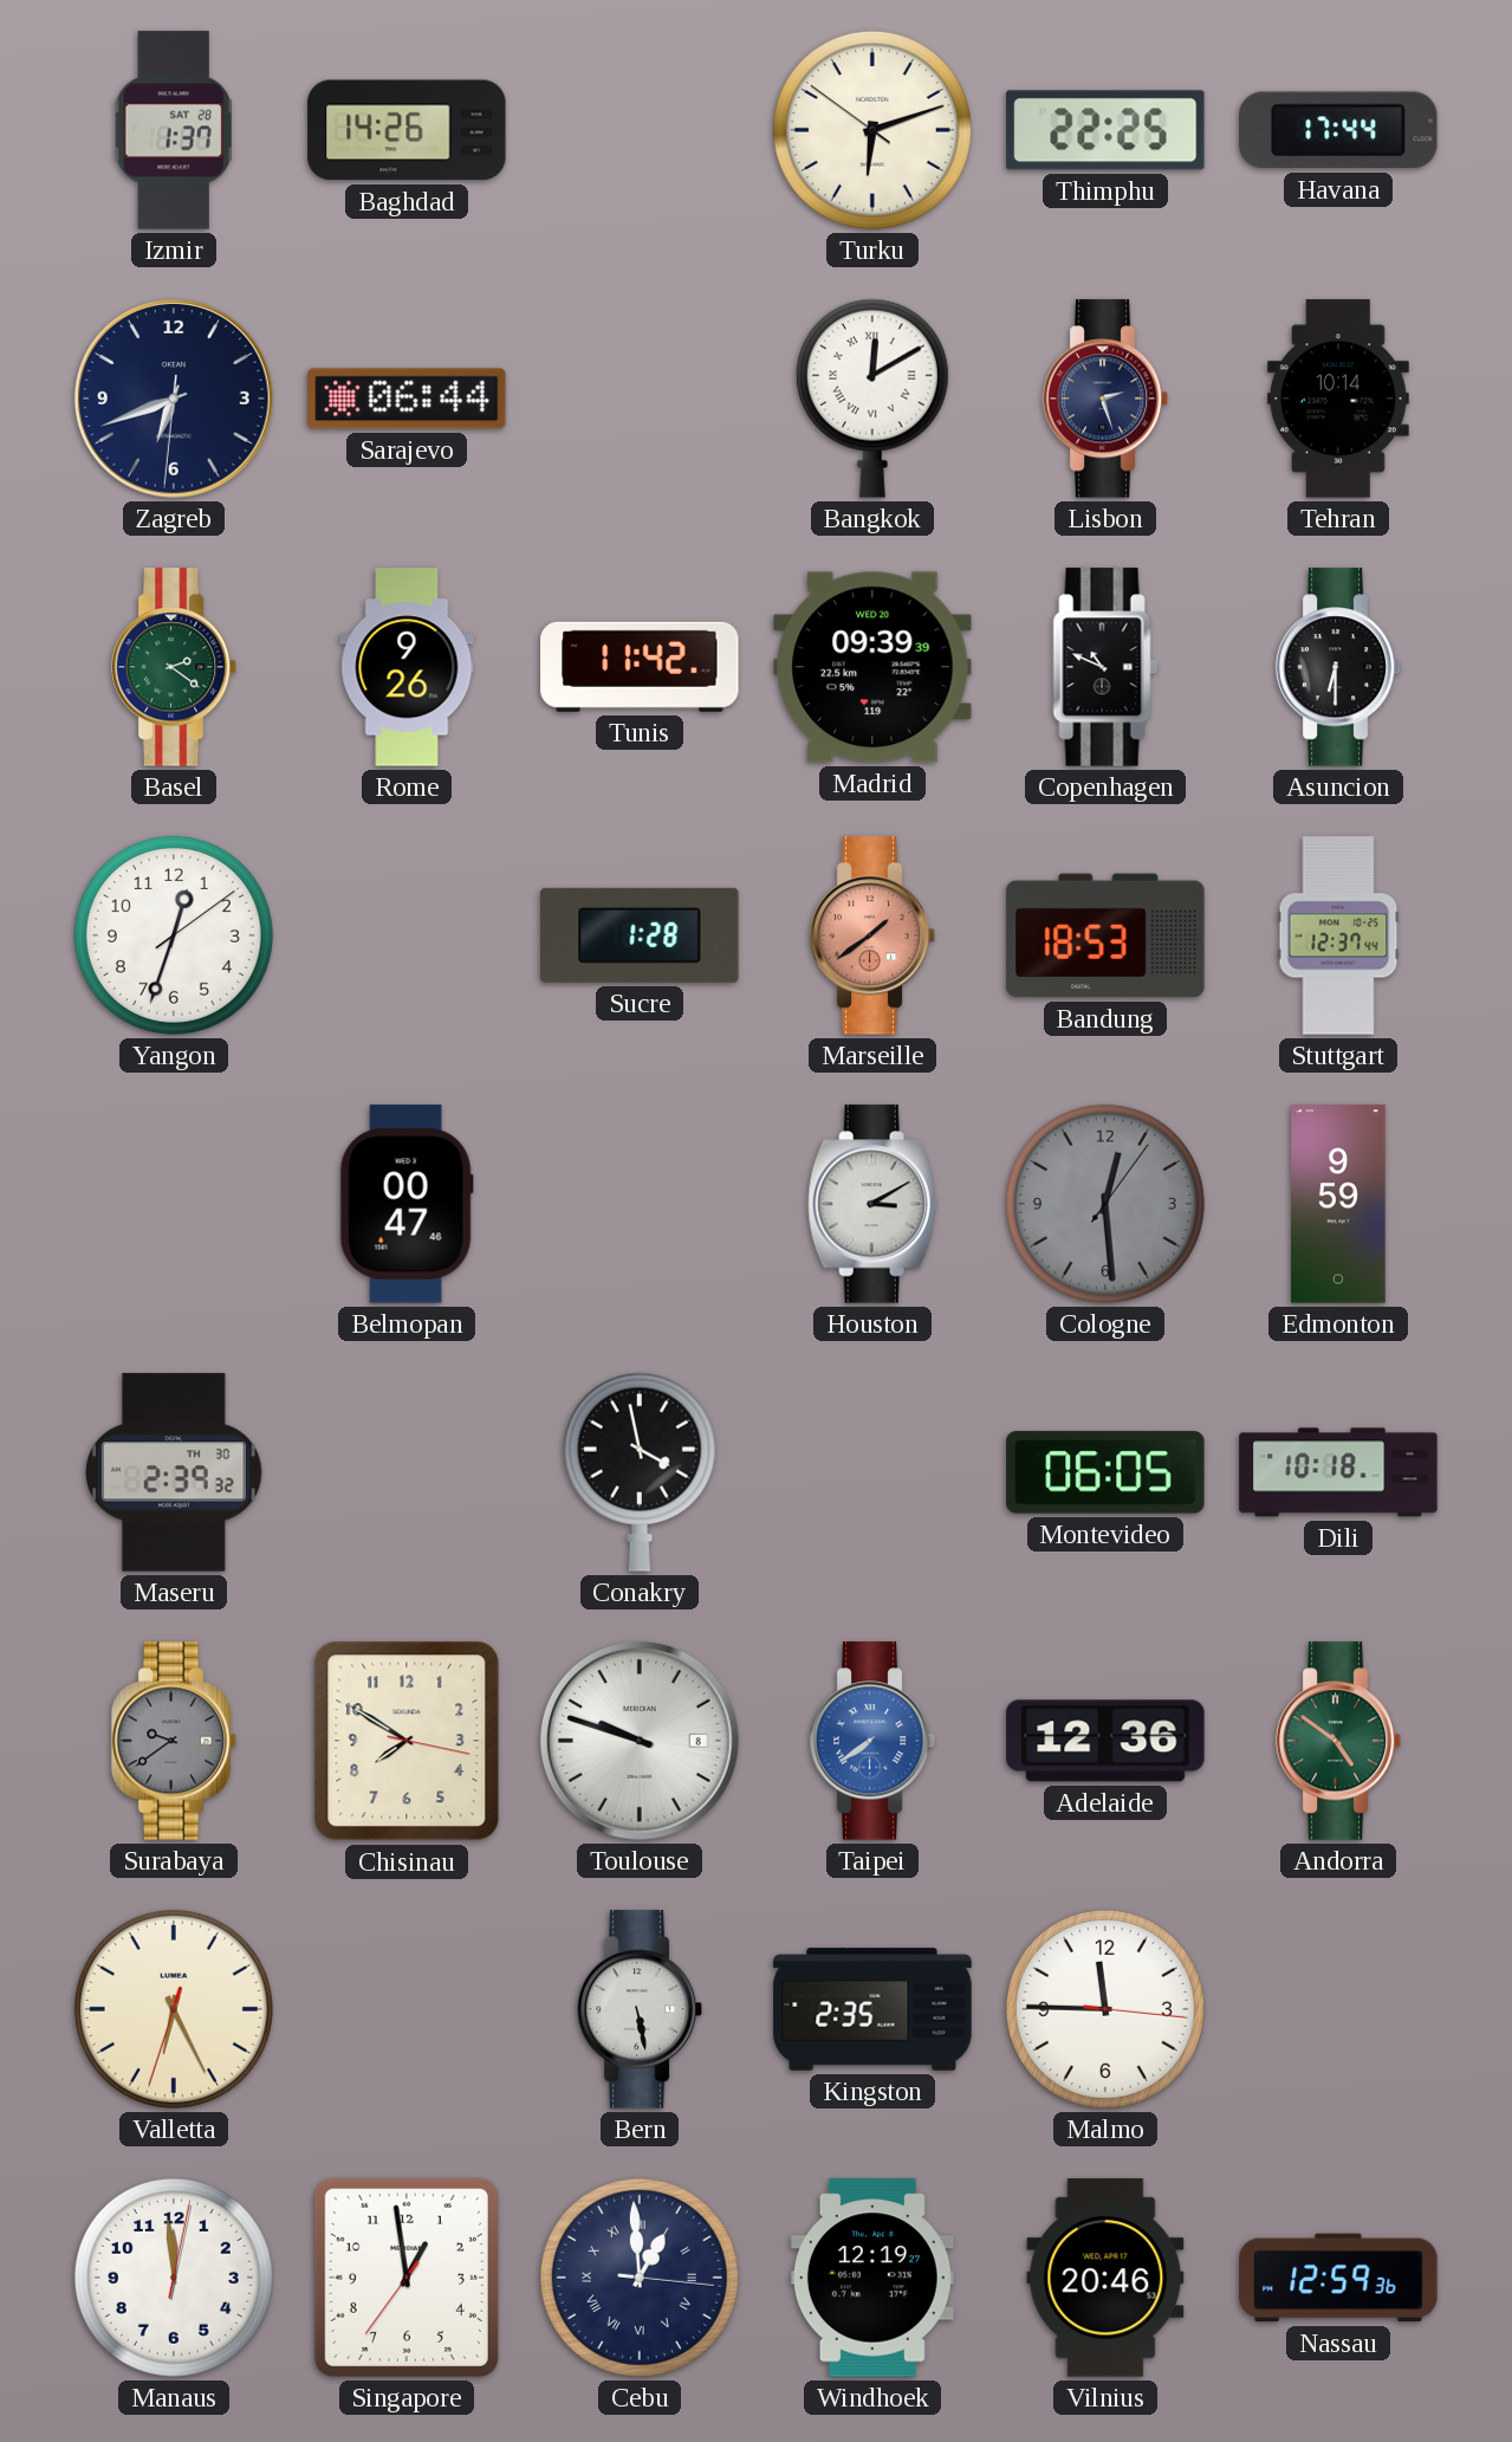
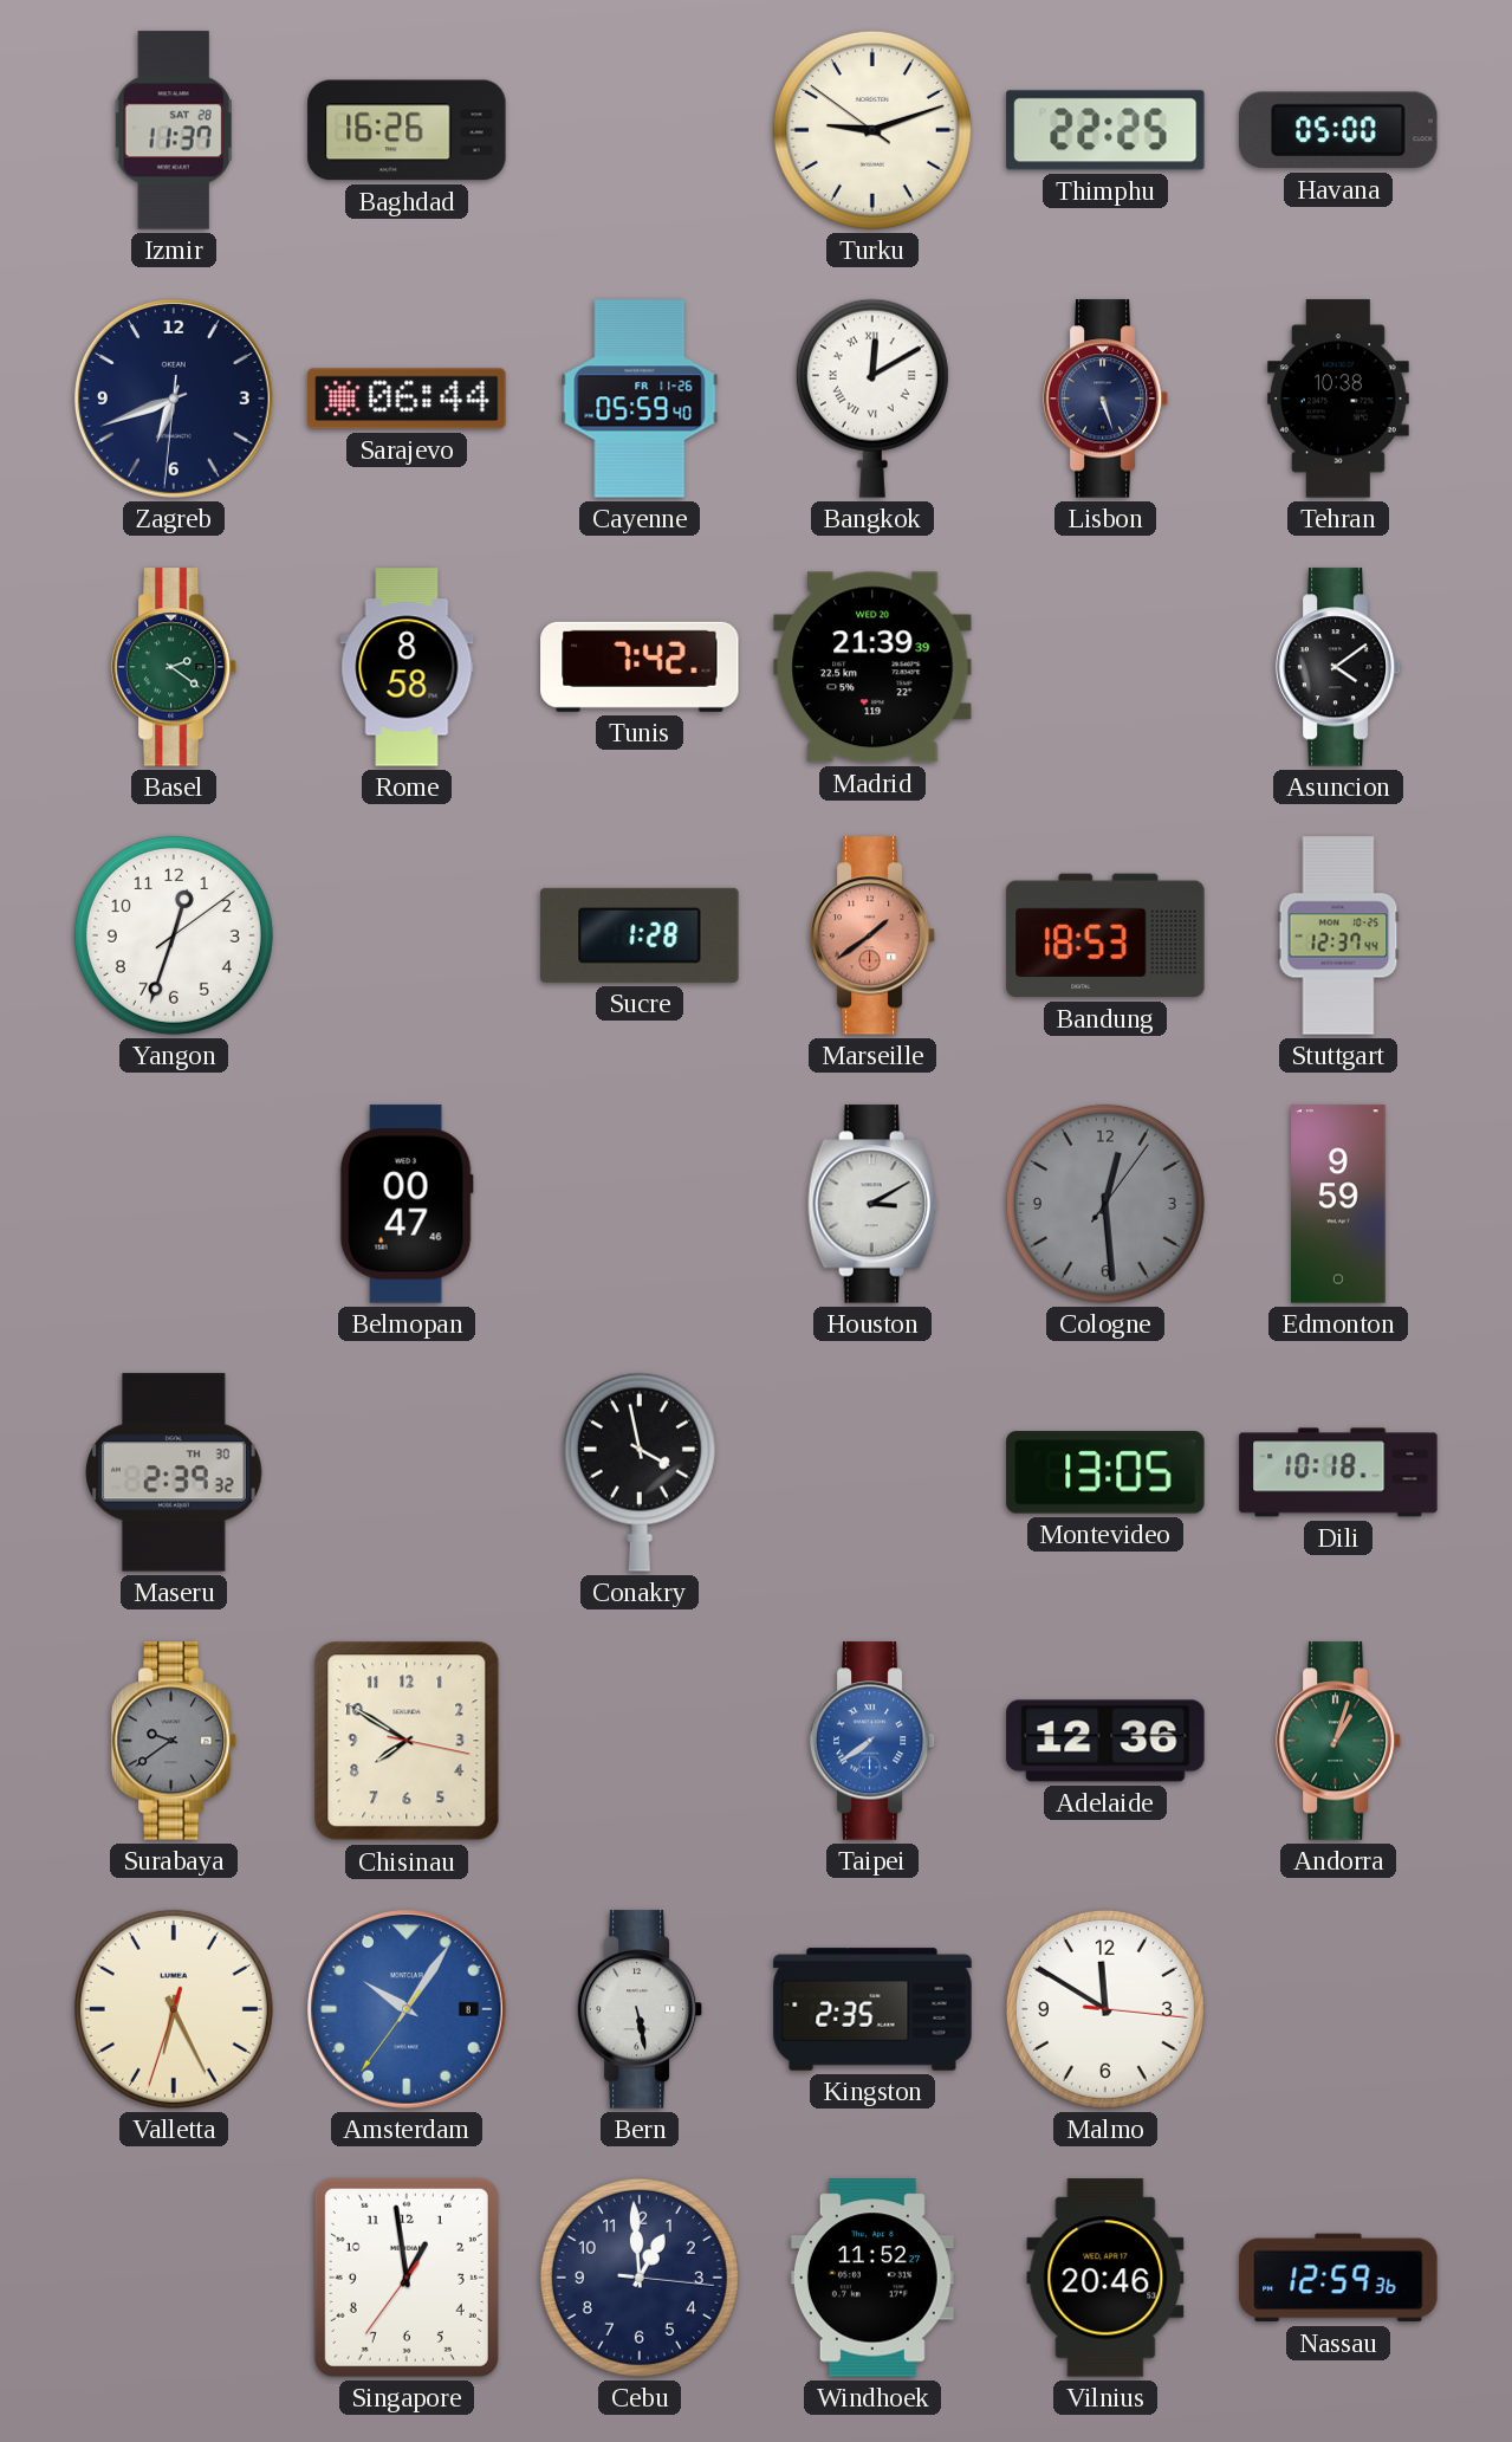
Izmir: 1:37 -> 11:37 (174, 130)
Baghdad: 14:26 -> 16:26 (407, 130)
Turku: 6:11 -> 9:11 (872, 130)
Havana: 17:44 -> 05:00 (1338, 130)
Cayenne: none -> 05:59 (640, 399)
Lisbon: 2:27 -> 5:27 (1105, 399)
Tehran: 10:14 -> 10:38 (1338, 399)
Rome: 9:26 -> 8:58 (407, 667)
Tunis: 11:42 -> 7:42 (640, 667)
Madrid: 09:39 -> 21:39 (872, 667)
Copenhagen: 10:49 -> none (1105, 667)
Asuncion: 6:30 -> 4:09 (1338, 667)
Montevideo: 06:05 -> 13:05 (1105, 1472)
Toulouse: 9:48 -> none (640, 1741)
Andorra: 4:51 -> 1:03 (1338, 1741)
Amsterdam: none -> 10:05 (407, 2009)
Malmo: 11:45 -> 11:50 (1105, 2009)
Manaus: 11:59 -> none (174, 2278)
Cebu numerals: Roman -> Arabic (640, 2278)
Windhoek: 12:19 -> 11:52 (872, 2278)
